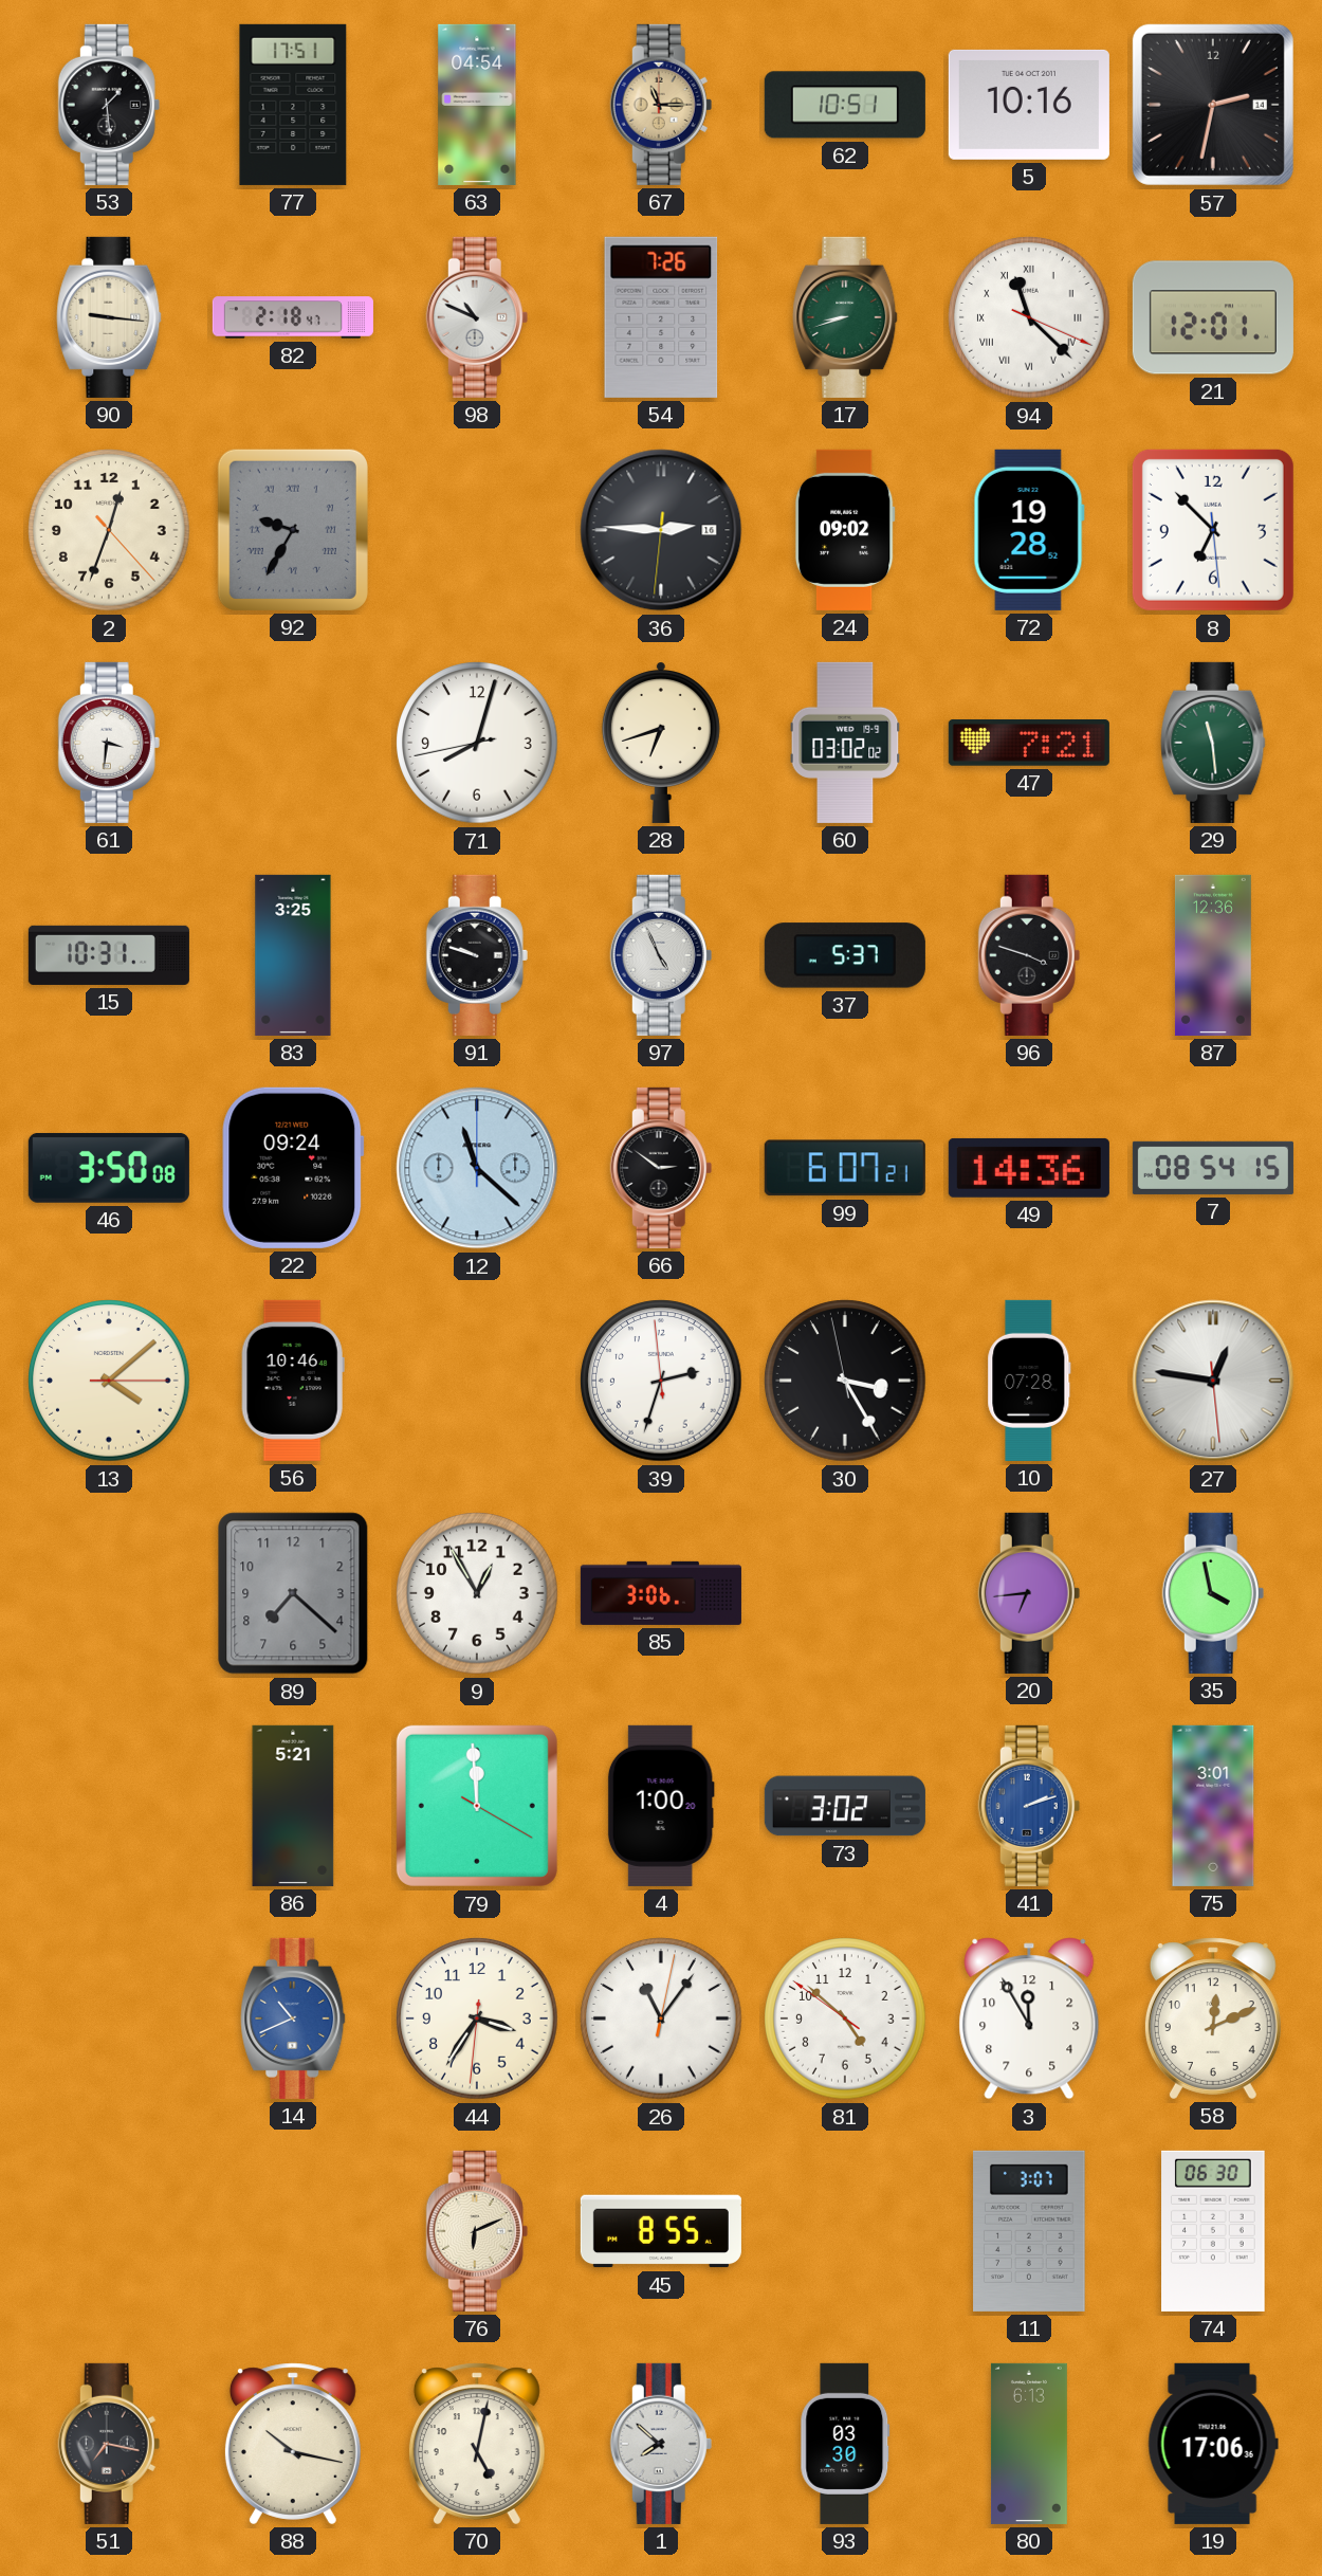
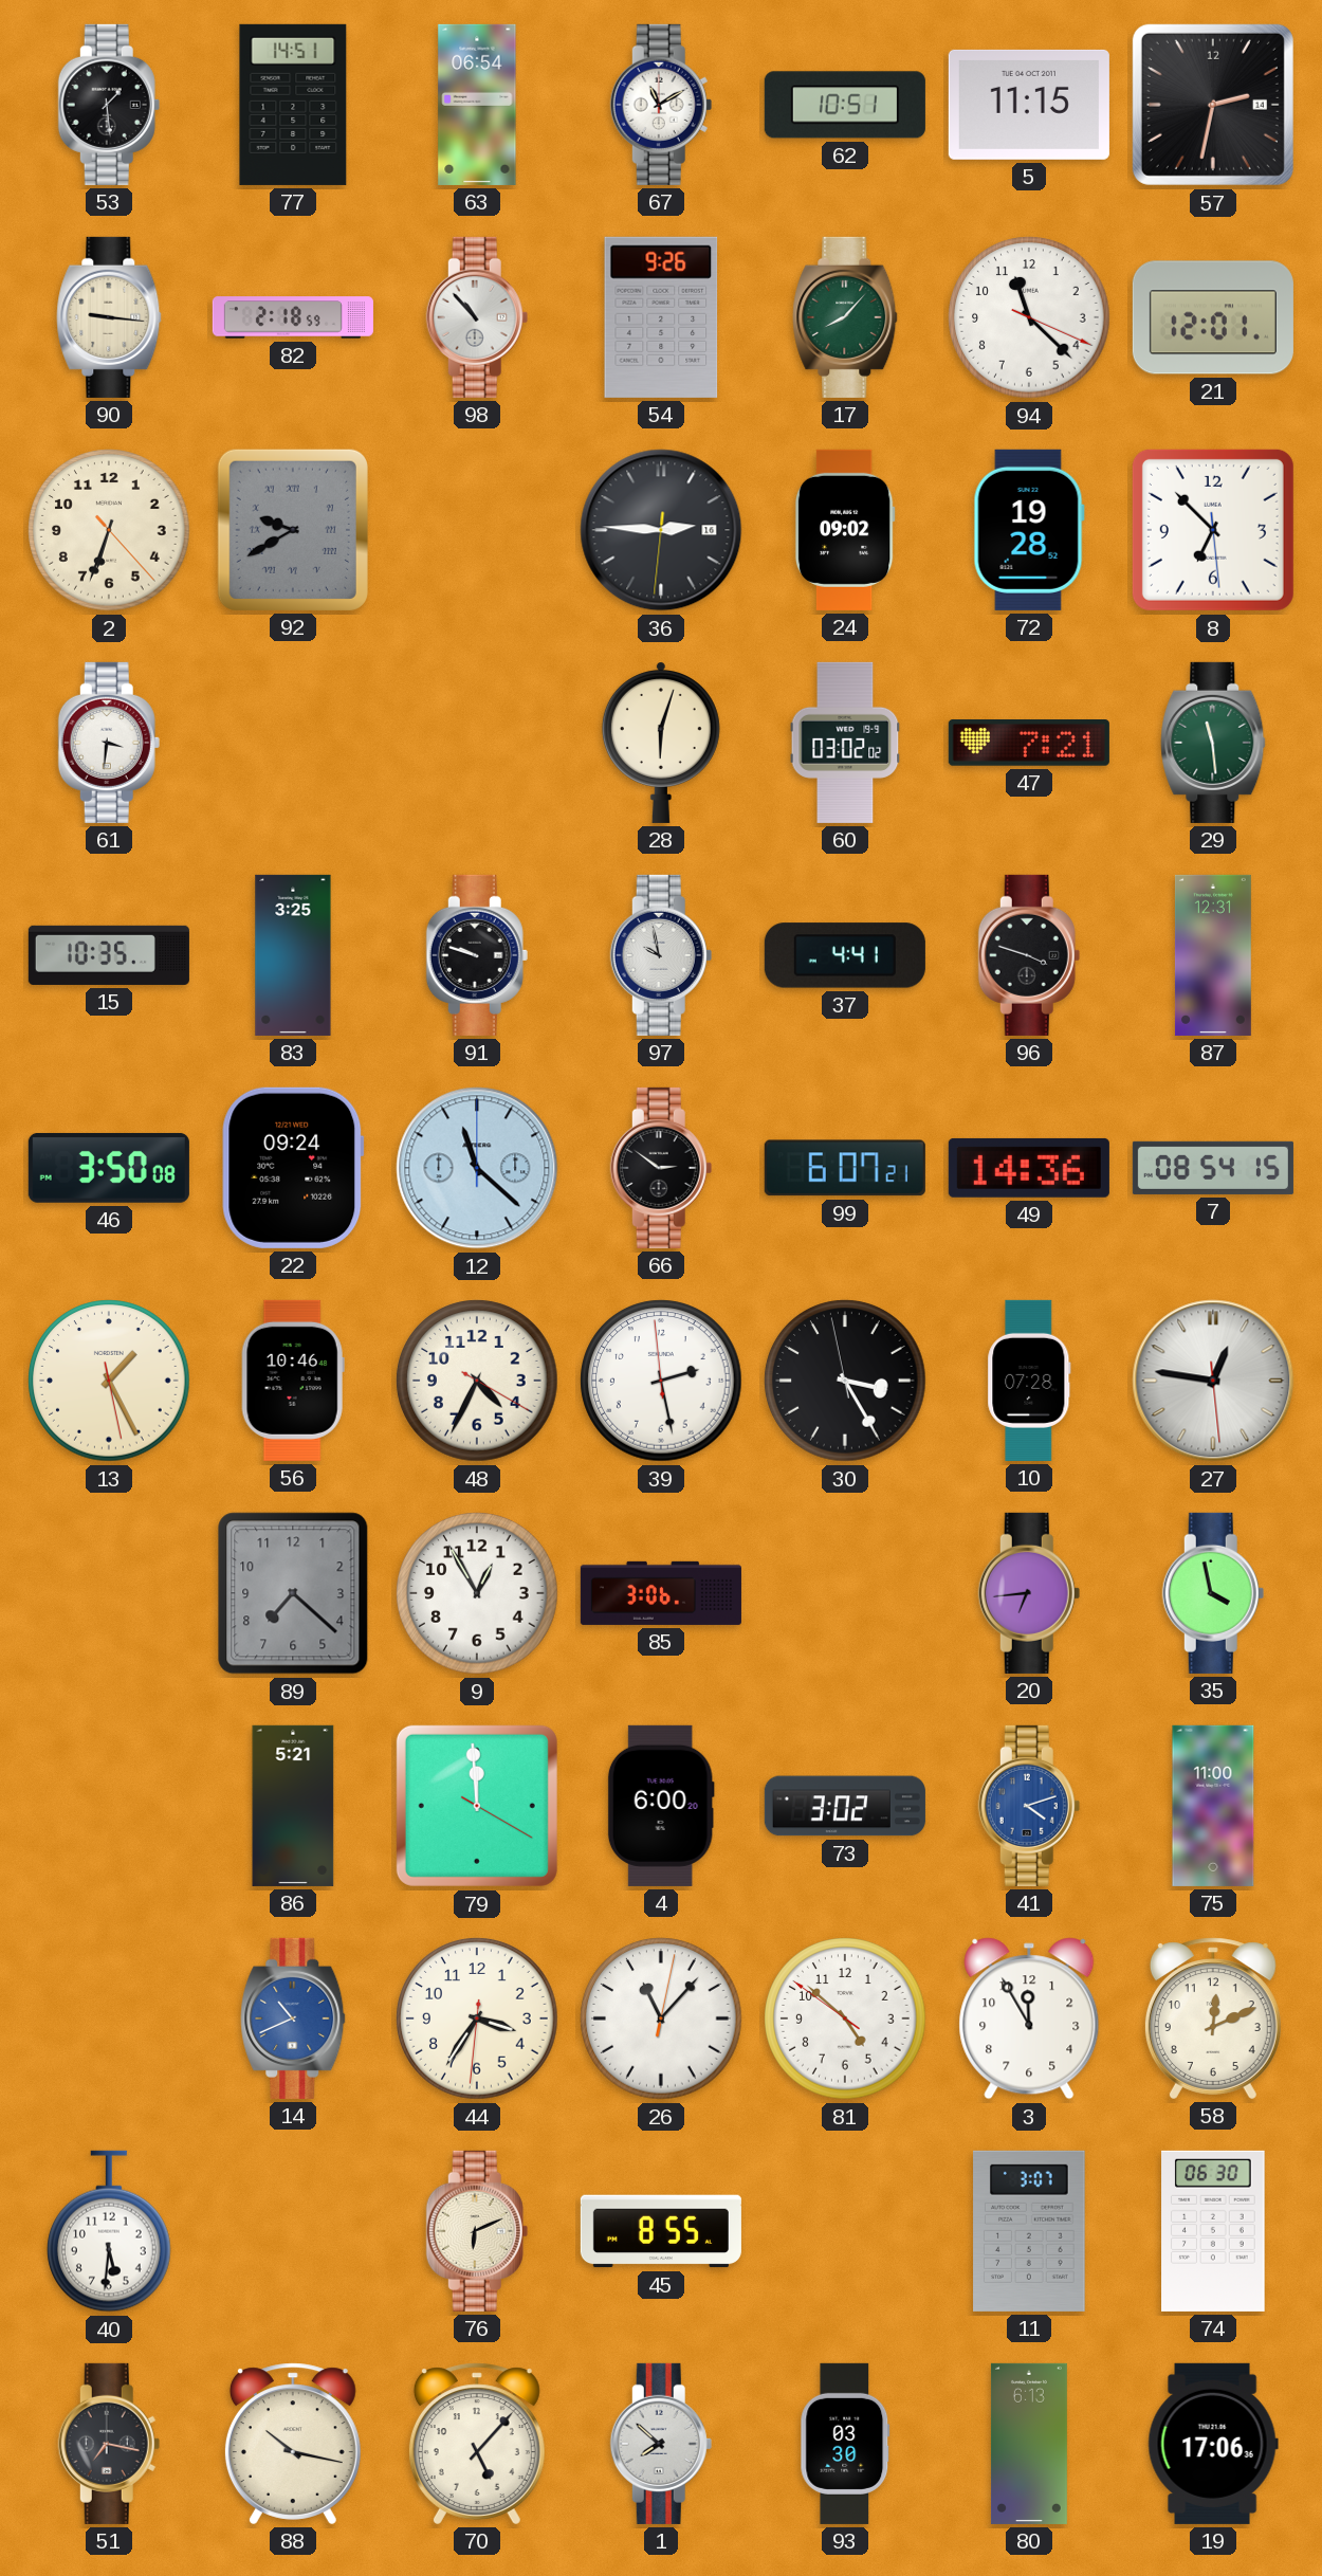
77: 17:51 -> 14:51 (293, 105)
63: 04:54 -> 06:54 (477, 105)
67: 11:15 -> 11:10 (661, 105)
67 dial: champagne -> white (661, 105)
5: 10:16 -> 11:15 (1029, 105)
82: 2:18:47 -> 2:18:59 (293, 317)
98: 10:49 -> 10:53 (477, 317)
54: 7:26 -> 9:26 (661, 317)
17: 8:42 -> 8:07 (845, 317)
94 numerals: Roman -> Arabic (1029, 317)
2: 12:33 -> 6:33 (109, 530)
92: 9:35 -> 9:40 (293, 530)
71: 8:02 -> none (477, 743)
28: 6:42 -> 6:03 (661, 743)
15: 10:31 -> 10:35 (109, 955)
97: 4:56 -> 9:58 (661, 955)
37: 5:37 -> 4:41 (845, 955)
87: 12:36 -> 12:31 (1213, 955)
13: 4:08 -> 1:25 (109, 1381)
48: none -> 4:34 (477, 1381)
39: 2:32 -> 2:27 (661, 1381)
4: 1:00 -> 6:00 (661, 1806)
41: 2:12 -> 4:12 (1029, 1806)
75: 3:01 -> 11:00 (1213, 1806)
26: 11:06 -> 11:07 (661, 2018)
40: none -> 5:31 (110, 2231)
70: 5:02 -> 5:07 (477, 2444)
